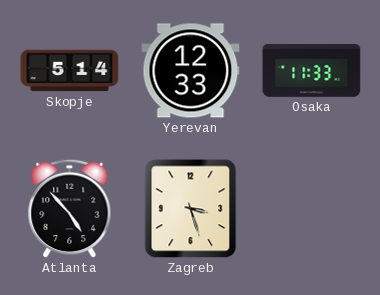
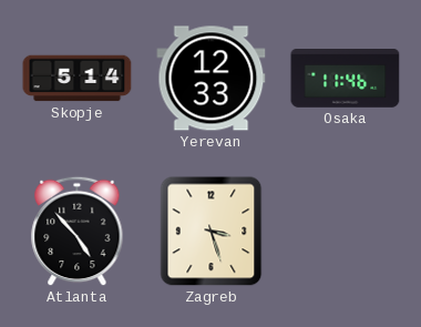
Osaka: 11:33 -> 11:46 (346, 79)
